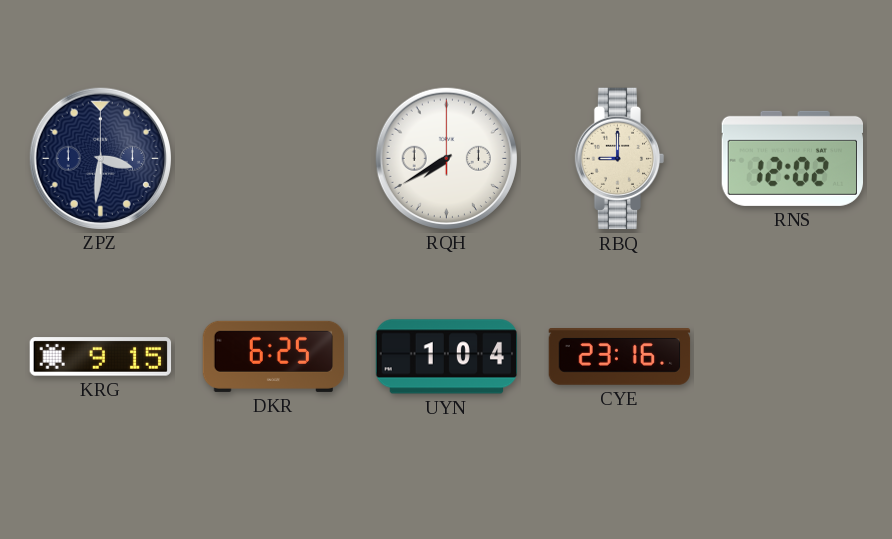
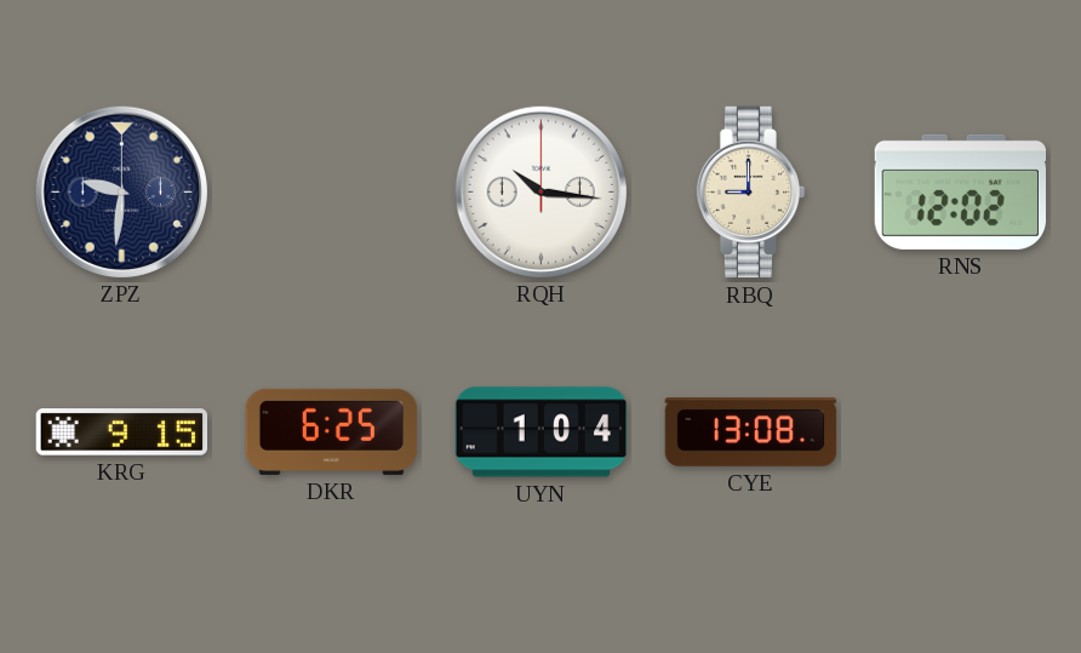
ZPZ: 3:31 -> 9:31 (121, 191)
RQH: 7:40 -> 10:16 (540, 191)
CYE: 23:16 -> 13:08 (751, 433)
